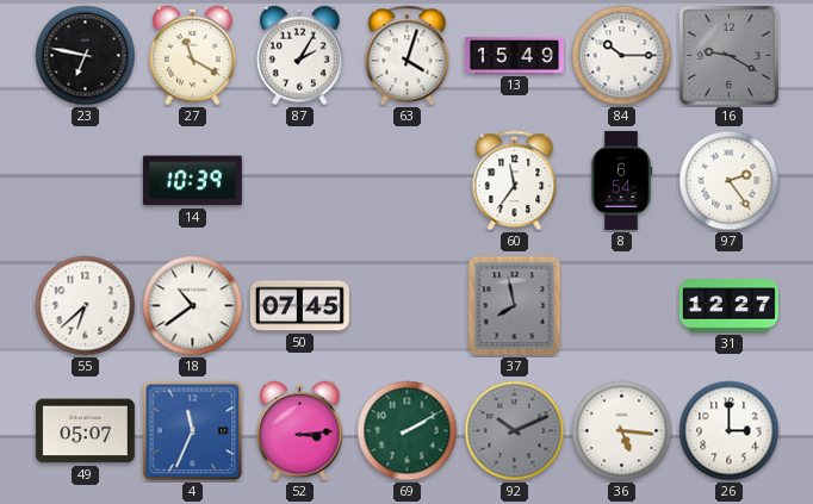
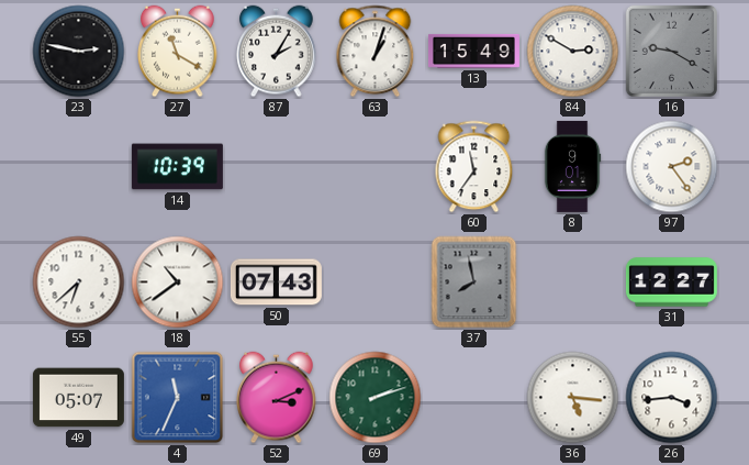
23: 6:47 -> 2:47 (79, 52)
63: 4:03 -> 1:03 (376, 52)
84: 10:15 -> 2:50 (573, 52)
8: 6:54 -> 9:01 (572, 166)
50: 07:45 -> 07:43 (276, 283)
52: 3:14 -> 3:11 (277, 398)
69: 2:10 -> 2:12 (376, 398)
92: 10:11 -> none (515, 431)
26: 3:00 -> 3:44 (672, 398)
